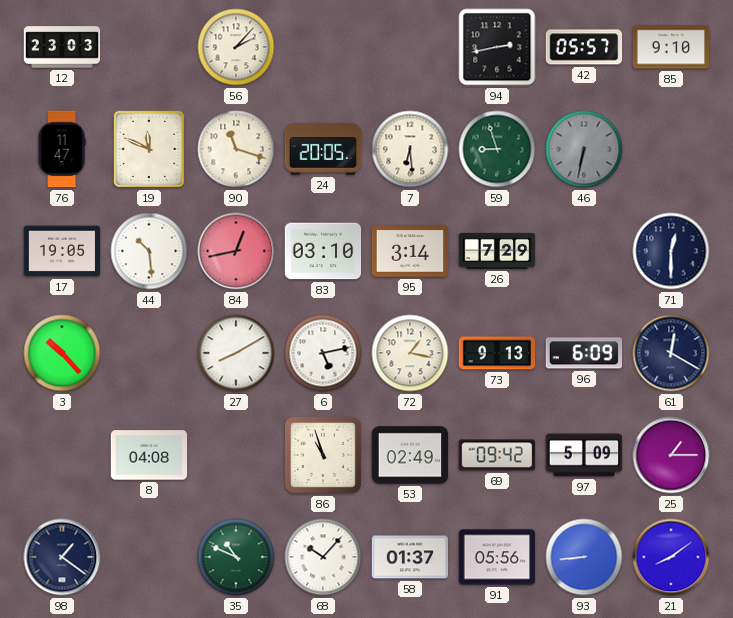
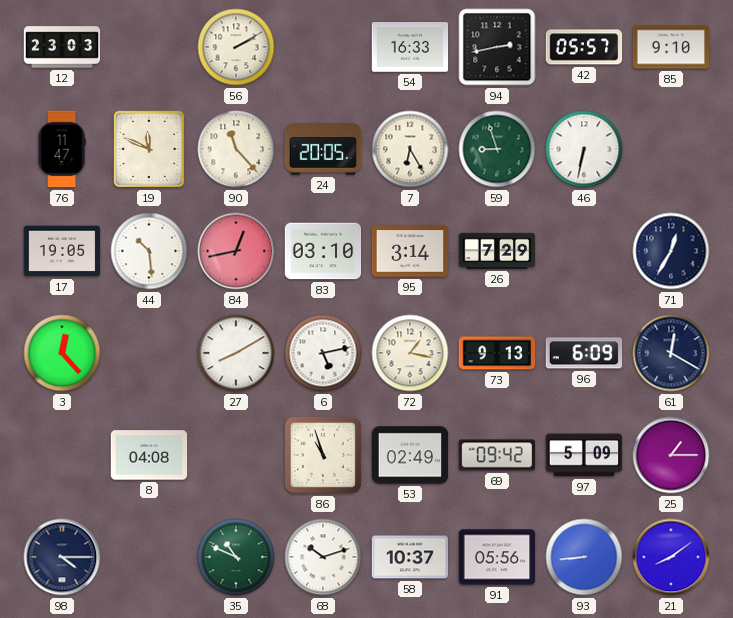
56: 2:07 -> 2:10 (236, 47)
54: none -> 16:33 (410, 47)
90: 11:18 -> 11:23 (236, 149)
7: 6:29 -> 6:25 (410, 149)
46 dial: grey -> white (584, 149)
71: 12:30 -> 12:35 (671, 251)
3: 10:23 -> 12:23 (62, 353)
98: 1:21 -> 4:15 (62, 557)
68: 10:07 -> 10:12 (323, 557)
58: 01:37 -> 10:37 (410, 557)
